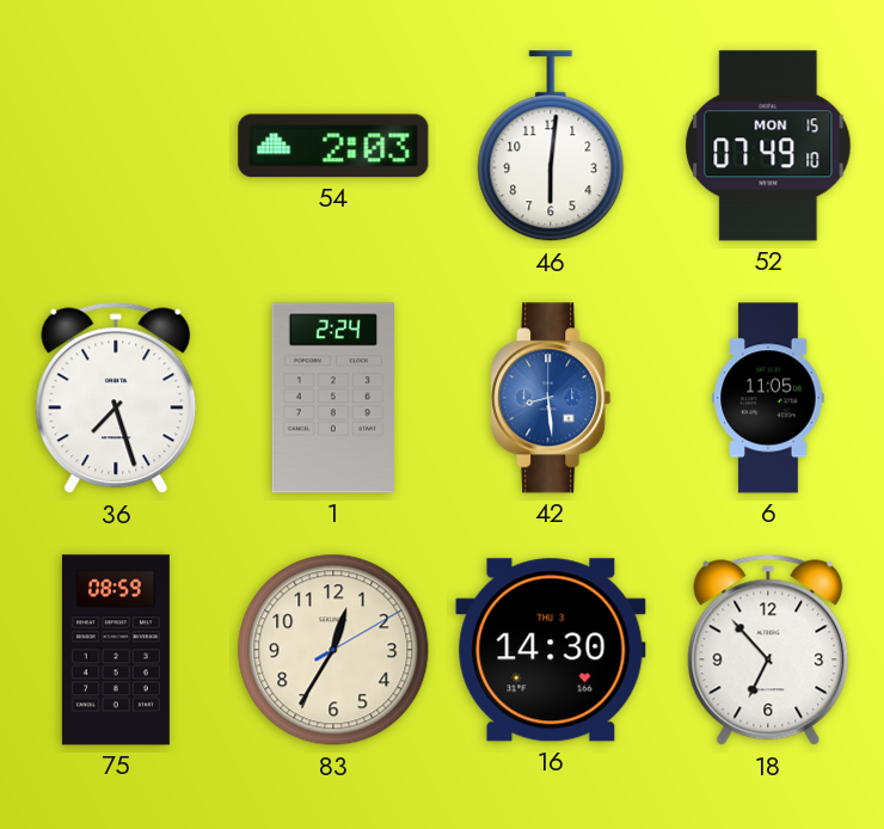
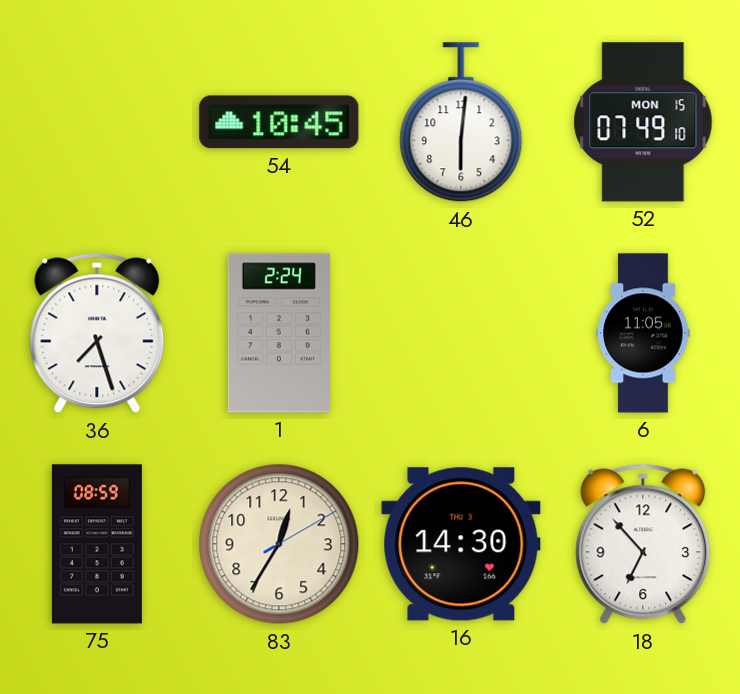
54: 2:03 -> 10:45 (279, 122)
42: 8:29 -> none (551, 398)
